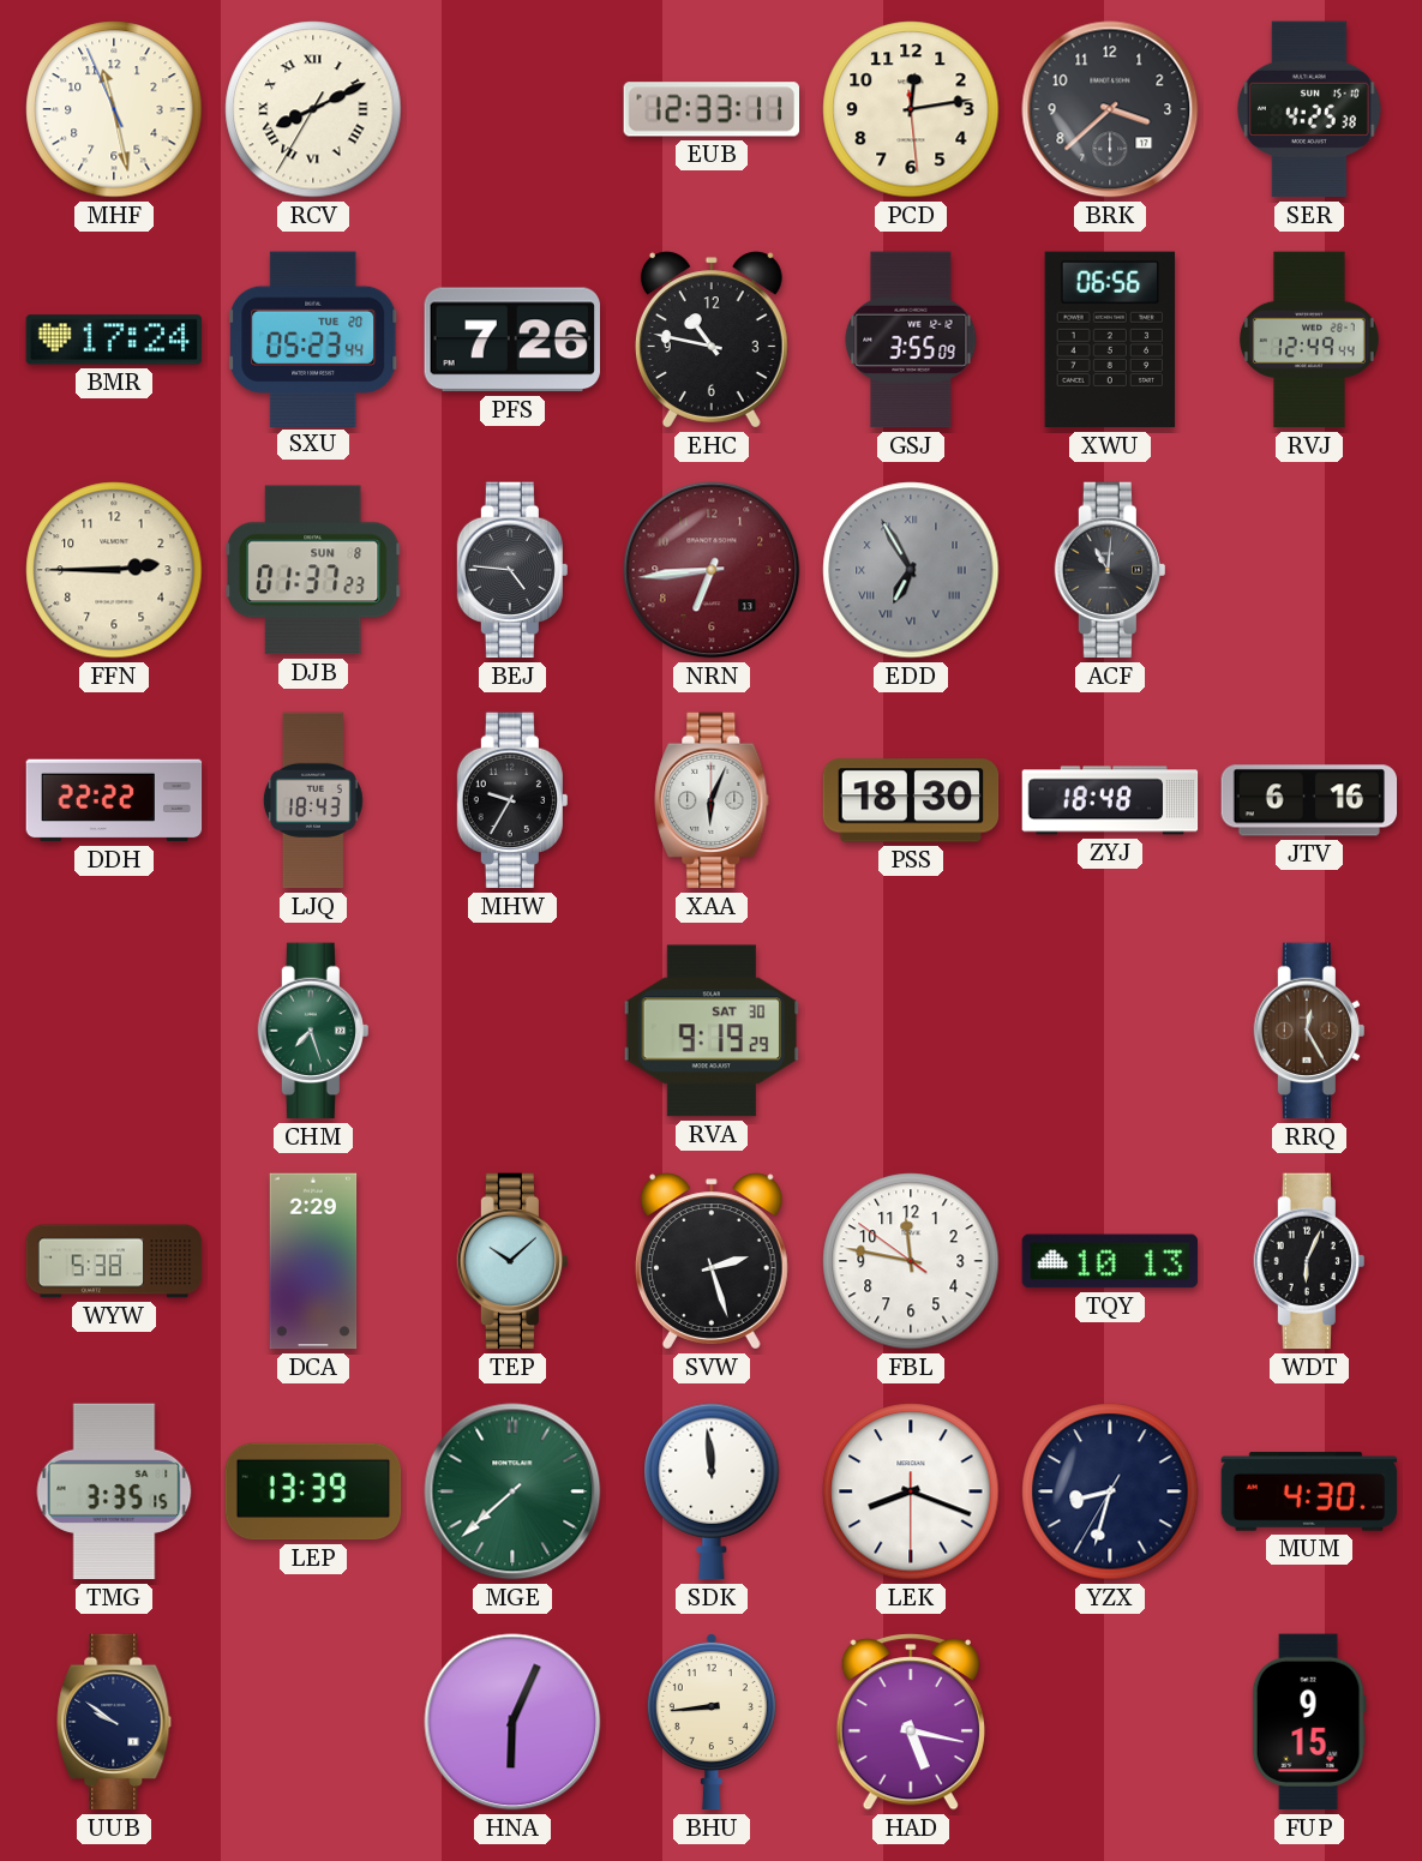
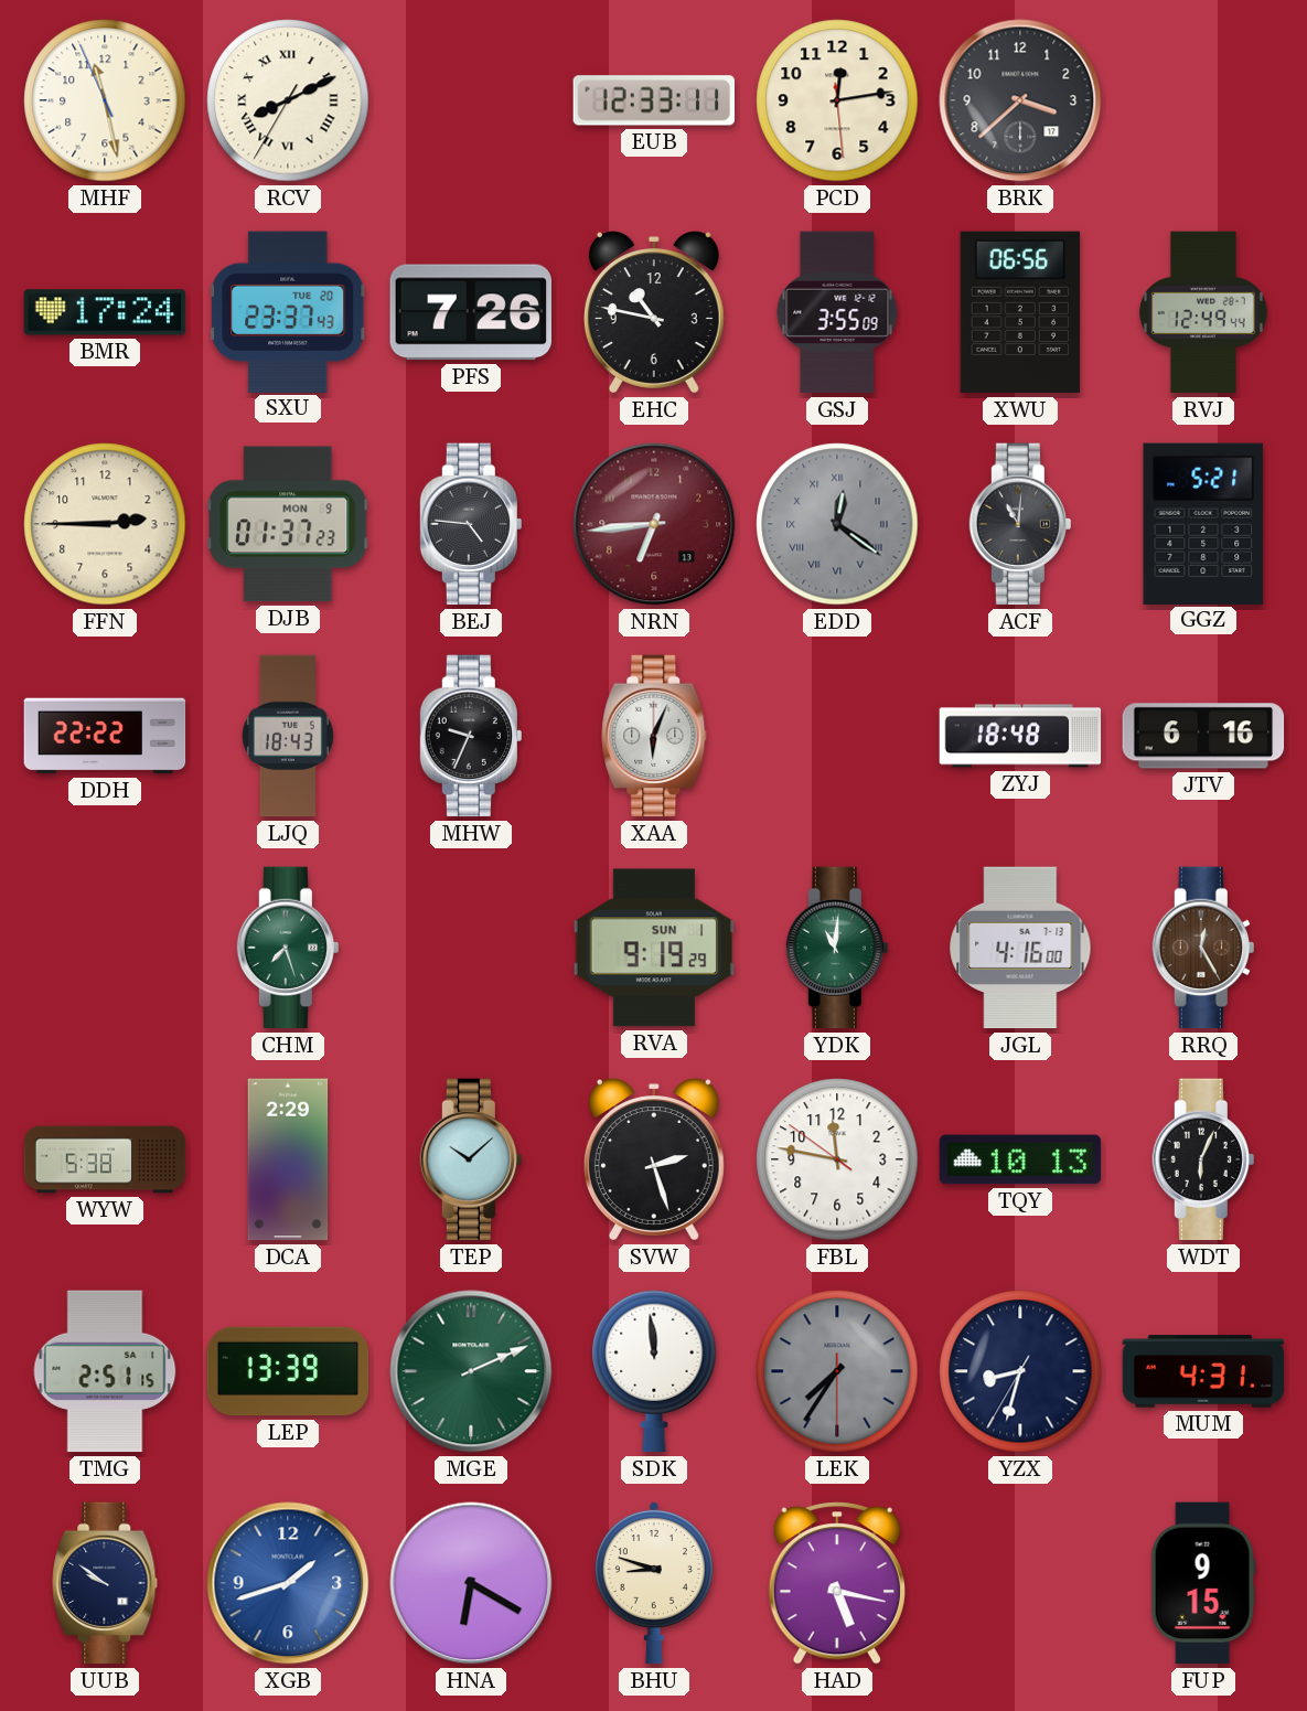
SER: 4:25 -> none (1309, 109)
SXU: 05:23 -> 23:37 (289, 311)
DJB date: SUN 8 -> MON 9 (289, 524)
EDD: 6:55 -> 12:21 (837, 524)
GGZ: none -> 5:21 (1203, 523)
MHW: 9:35 -> 9:34 (471, 736)
PSS: 18:30 -> none (911, 800)
RVA date: SAT 30 -> SUN 1 (654, 948)
YDK: none -> 11:01 (837, 948)
JGL: none -> 4:16 (1020, 948)
TMG: 3:35 -> 2:51 (105, 1371)
MGE: 7:38 -> 2:11 (471, 1371)
LEK: 8:18 -> 7:35 (837, 1371)
LEK dial: white -> grey (837, 1371)
MUM: 4:30 -> 4:31 (1203, 1371)
XGB: none -> 1:42 (288, 1583)
HNA: 6:04 -> 6:20 (471, 1583)
BHU: 8:44 -> 8:48 (654, 1583)
